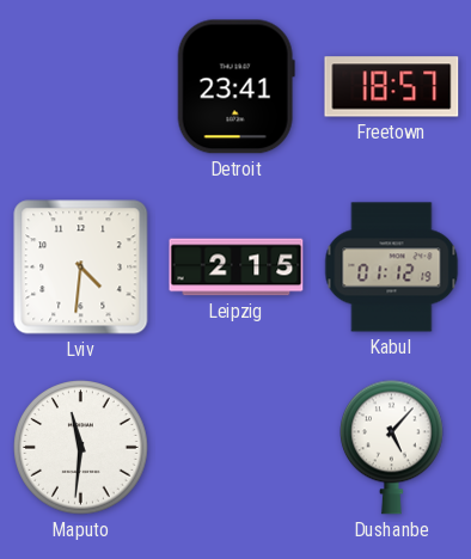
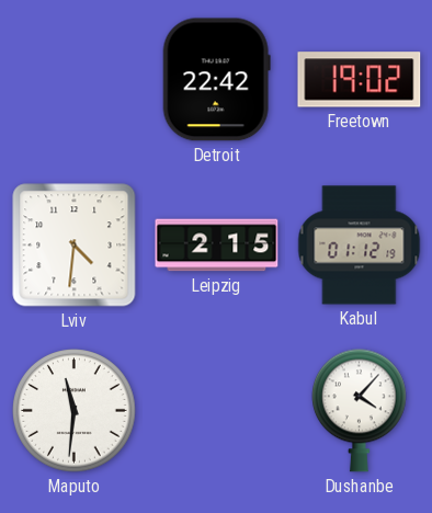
Detroit: 23:41 -> 22:42 (216, 80)
Freetown: 18:57 -> 19:02 (360, 80)
Dushanbe: 5:07 -> 4:07 (360, 410)
